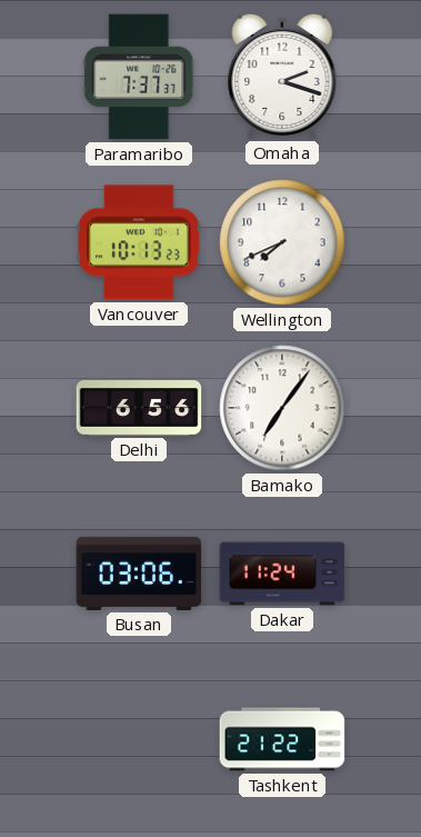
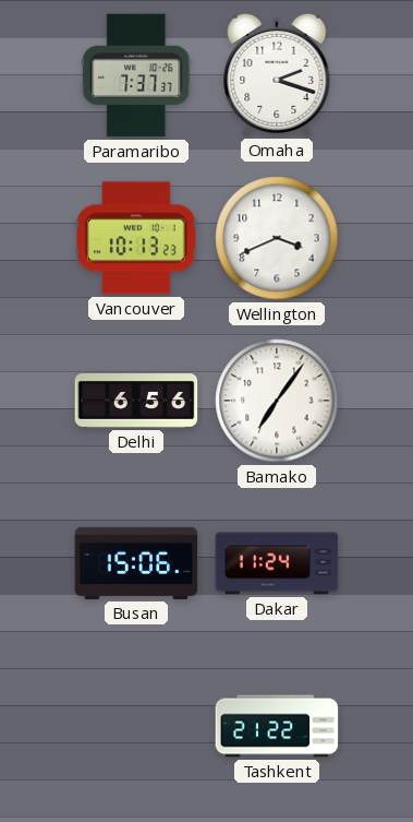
Wellington: 7:41 -> 3:41 (277, 238)
Busan: 03:06 -> 15:06 (136, 563)
